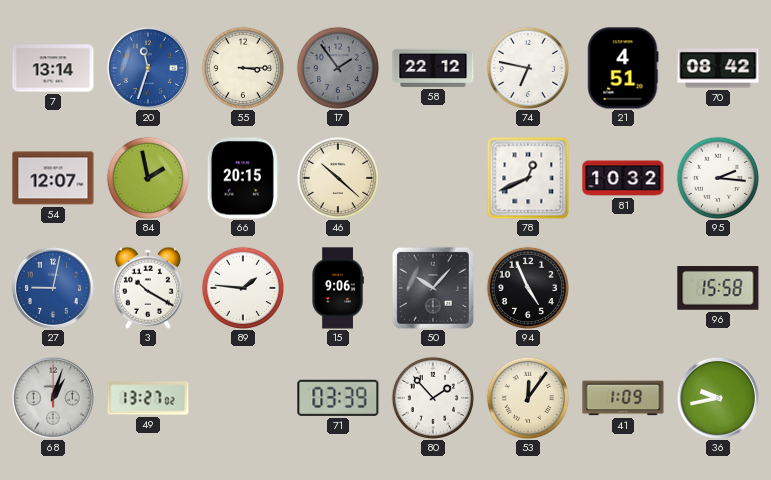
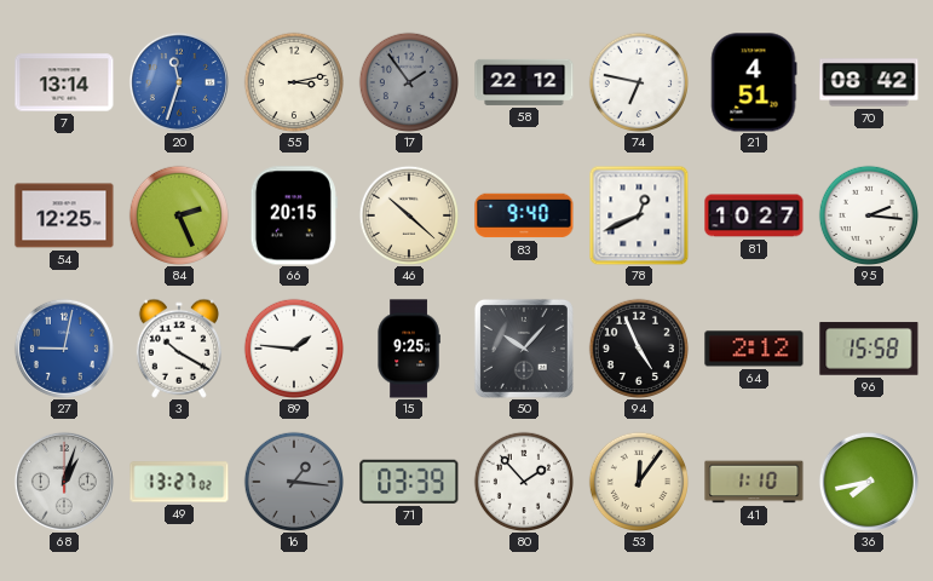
55: 3:15 -> 3:13 (293, 81)
54: 12:07 -> 12:25 (64, 215)
84: 1:58 -> 2:26 (178, 214)
83: none -> 9:40 (524, 215)
81: 10:32 -> 10:27 (754, 215)
15: 9:06 -> 9:25 (409, 349)
64: none -> 2:12 (754, 349)
16: none -> 1:16 (293, 481)
41: 1:09 -> 1:10 (754, 482)
36: 9:43 -> 7:43 (869, 482)
